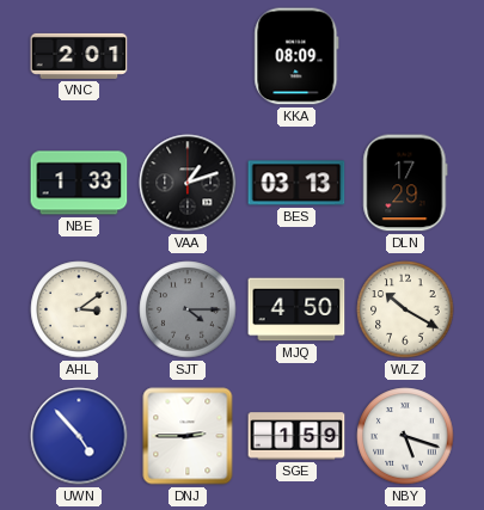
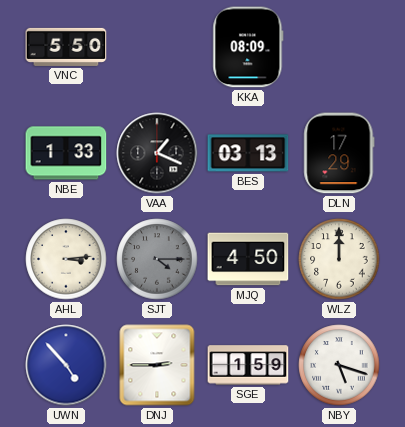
VNC: 2:01 -> 5:50 (66, 47)
VAA: 1:12 -> 1:19 (157, 153)
AHL: 3:09 -> 3:14 (66, 259)
WLZ: 10:20 -> 12:00 (339, 259)
